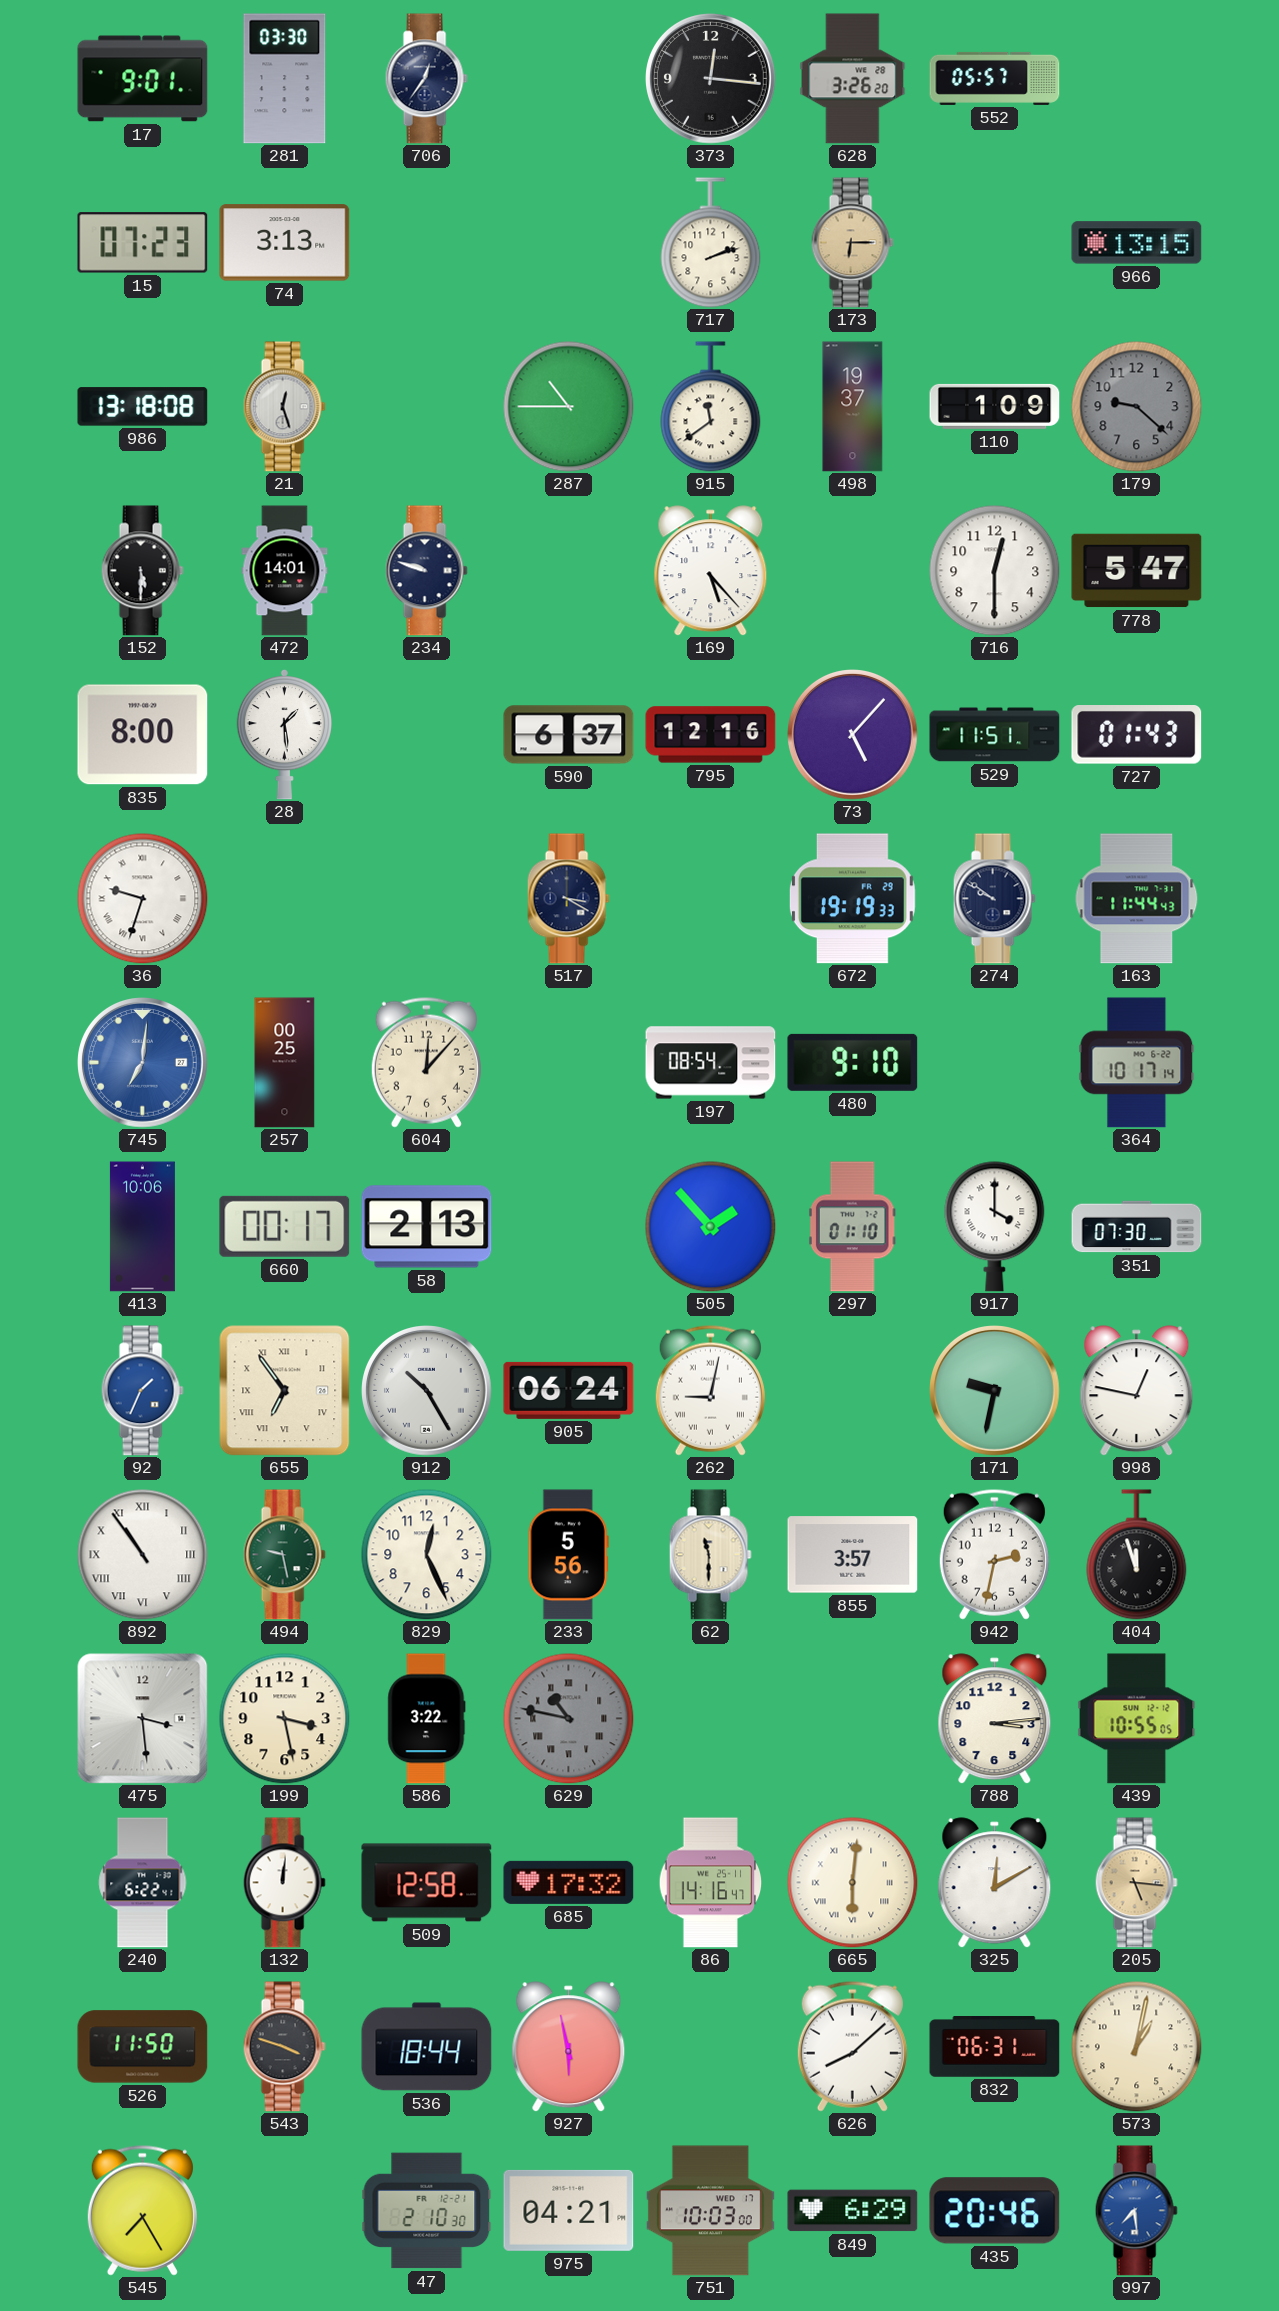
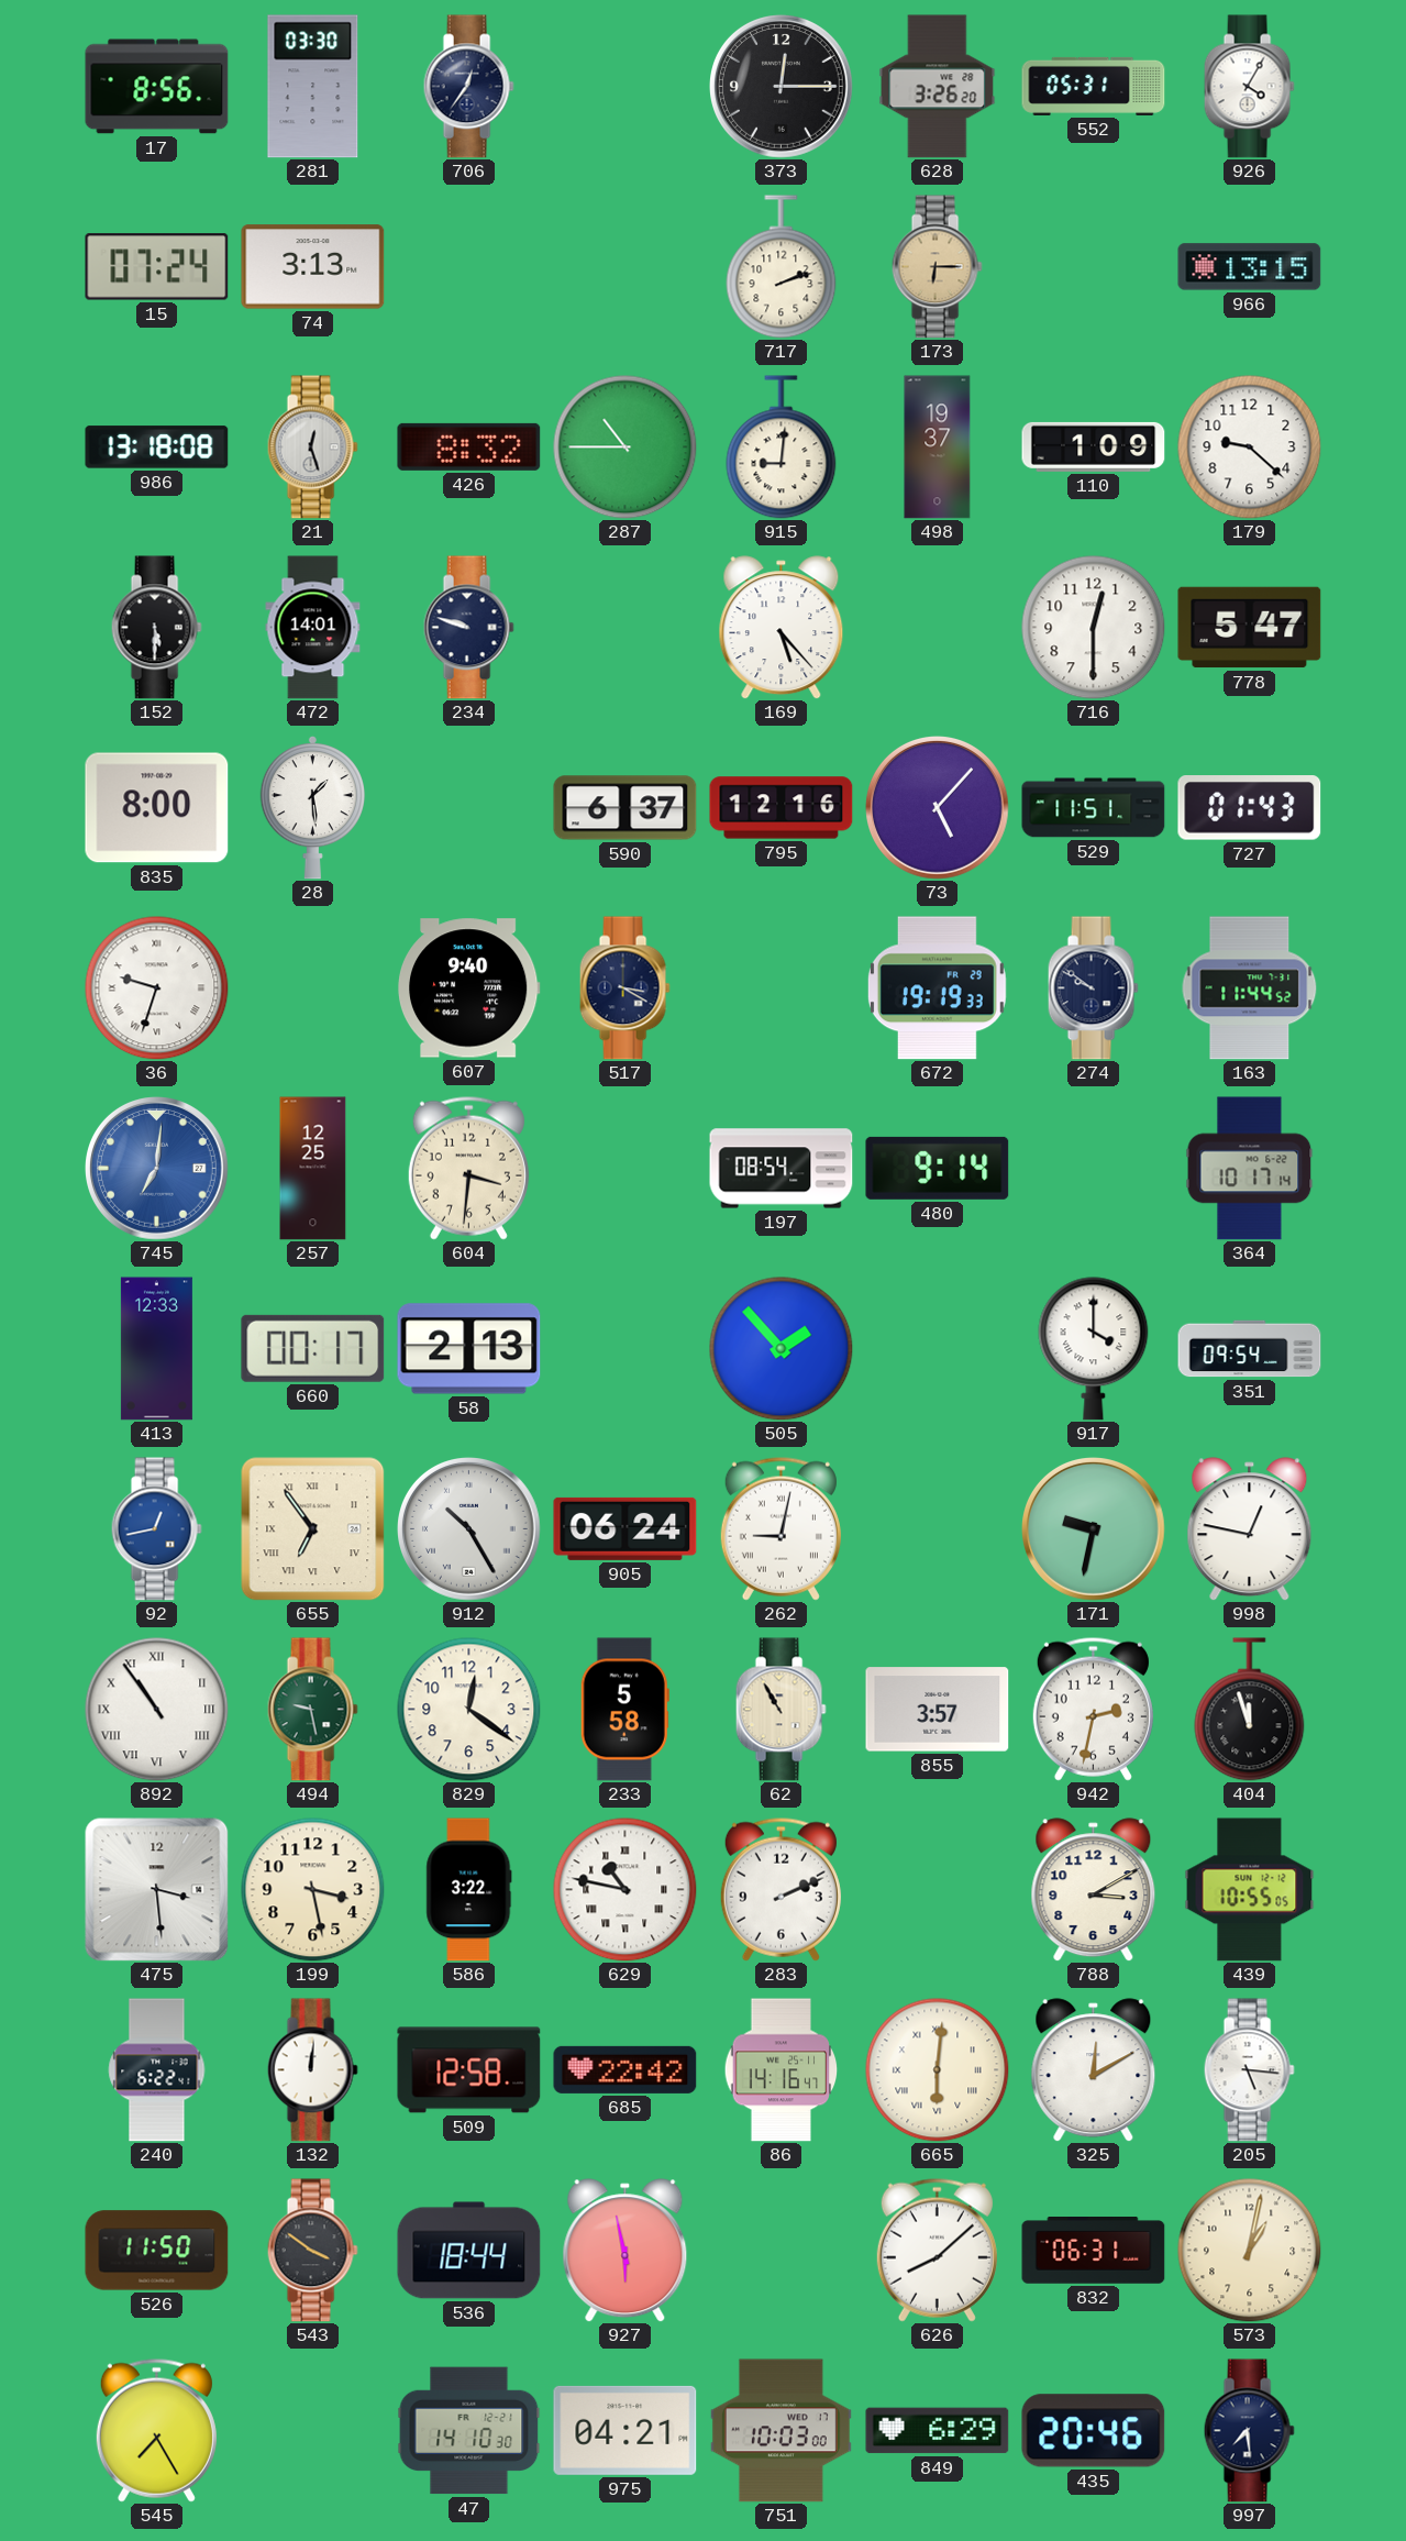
17: 9:01 -> 8:56 (157, 87)
373: 12:16 -> 12:15 (782, 87)
552: 05:57 -> 05:31 (1094, 86)
926: none -> 4:05 (1249, 87)
15: 07:23 -> 07:24 (157, 267)
426: none -> 8:32 (469, 446)
915: 11:39 -> 9:01 (782, 448)
179 dial: grey -> white (1250, 448)
607: none -> 9:40 (468, 988)
163: 11:44:43 -> 11:44:52 (1250, 988)
257: 00:25 -> 12:25 (313, 1169)
604: 12:07 -> 3:31 (468, 1168)
480: 9:10 -> 9:14 (938, 1168)
413: 10:06 -> 12:33 (156, 1349)
297: 01:10 -> none (852, 1227)
351: 07:30 -> 09:54 (1250, 1349)
92: 1:34 -> 12:43 (156, 1529)
829: 12:26 -> 12:21 (469, 1710)
233: 5:56 -> 5:58 (624, 1710)
62: 11:30 -> 10:55 (781, 1710)
629 dial: grey -> white (625, 1890)
283: none -> 2:11 (781, 1889)
788: 3:14 -> 3:10 (1094, 1890)
685: 17:32 -> 22:42 (625, 2069)
205 dial: champagne -> white (1249, 2070)
543: 3:48 -> 3:51 (312, 2251)
47: 2:10 -> 14:10 (469, 2431)
997 dial: blue -> navy (1249, 2431)
